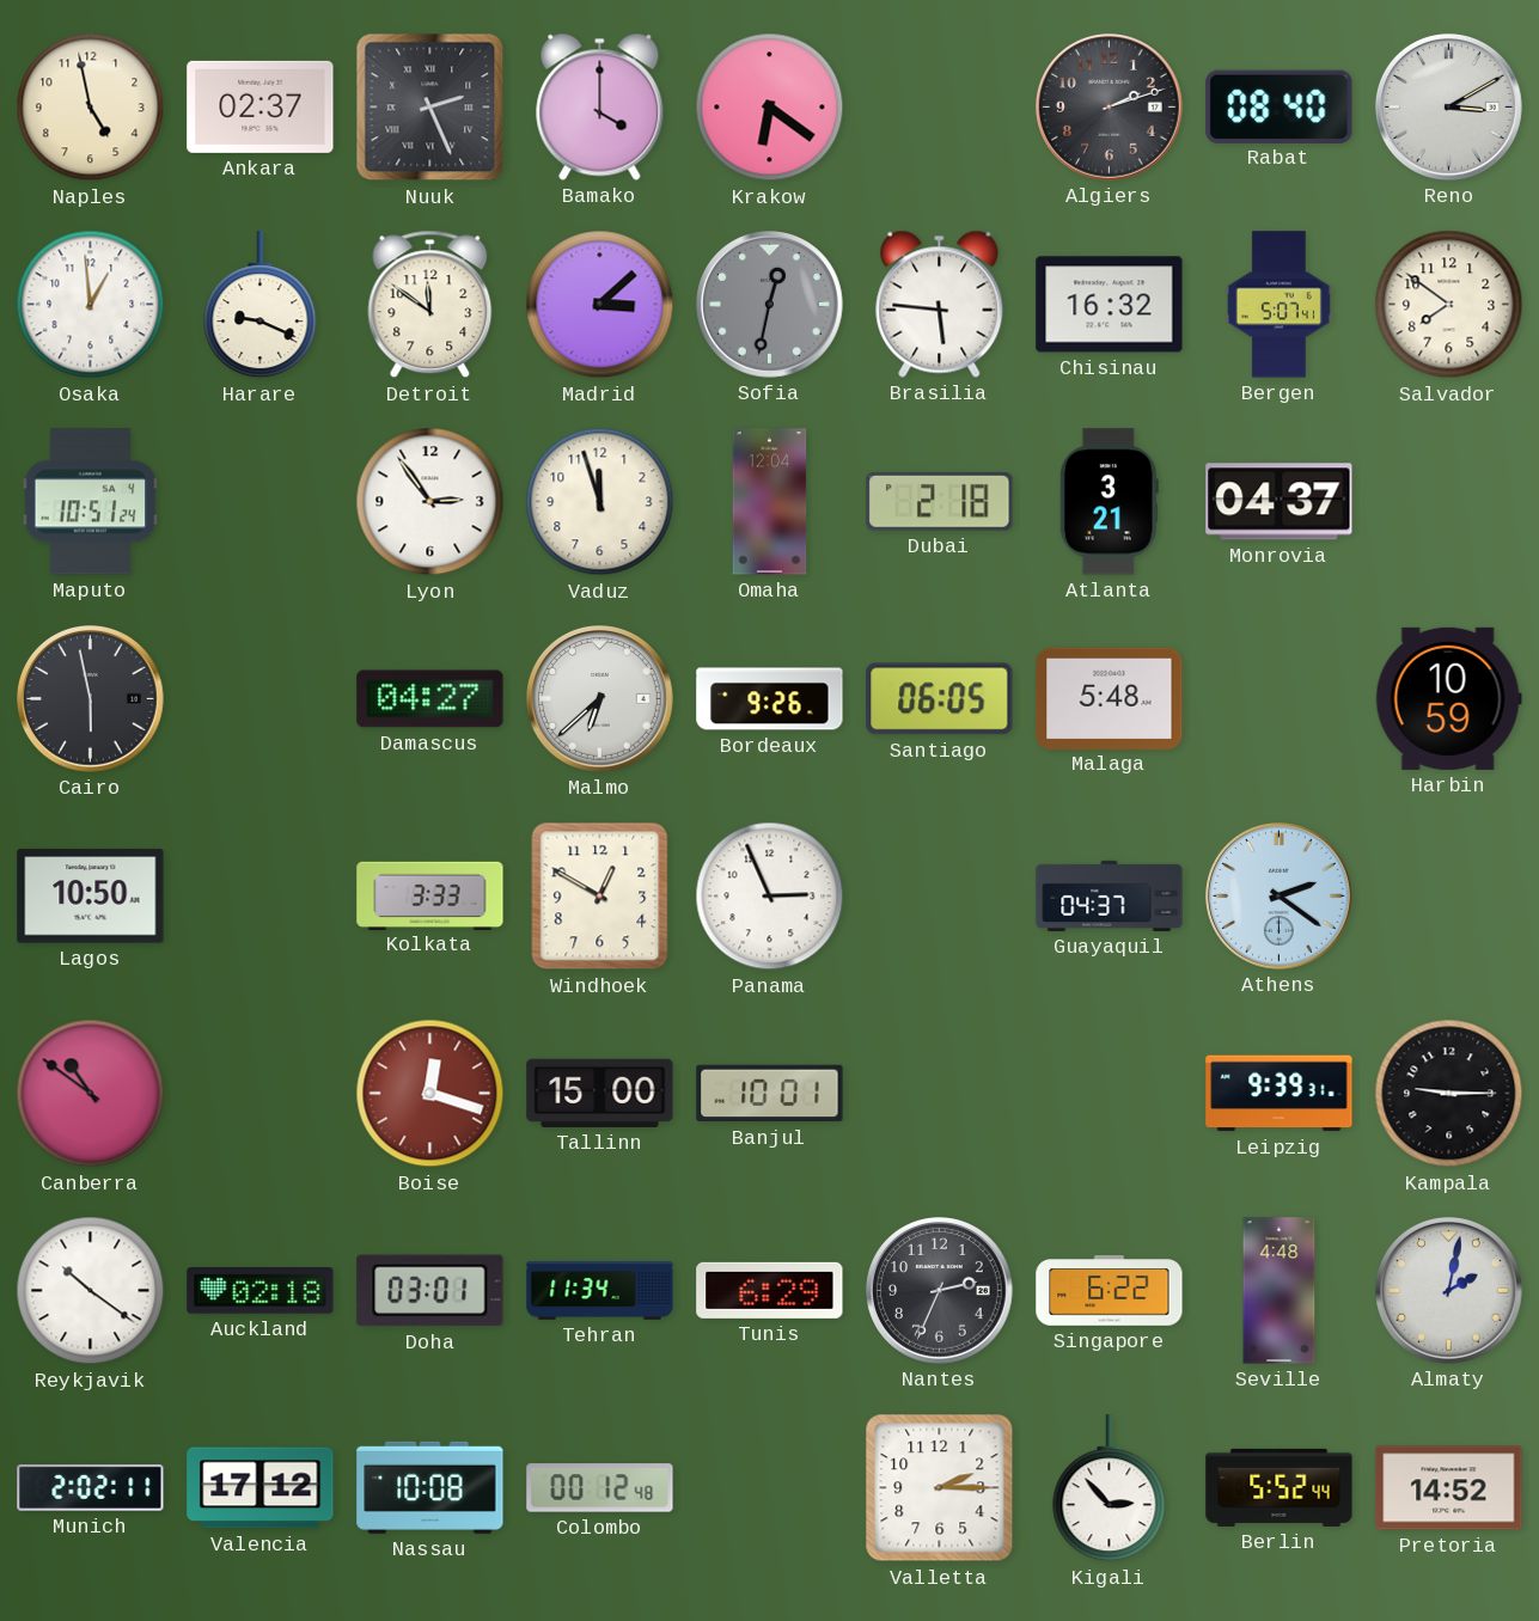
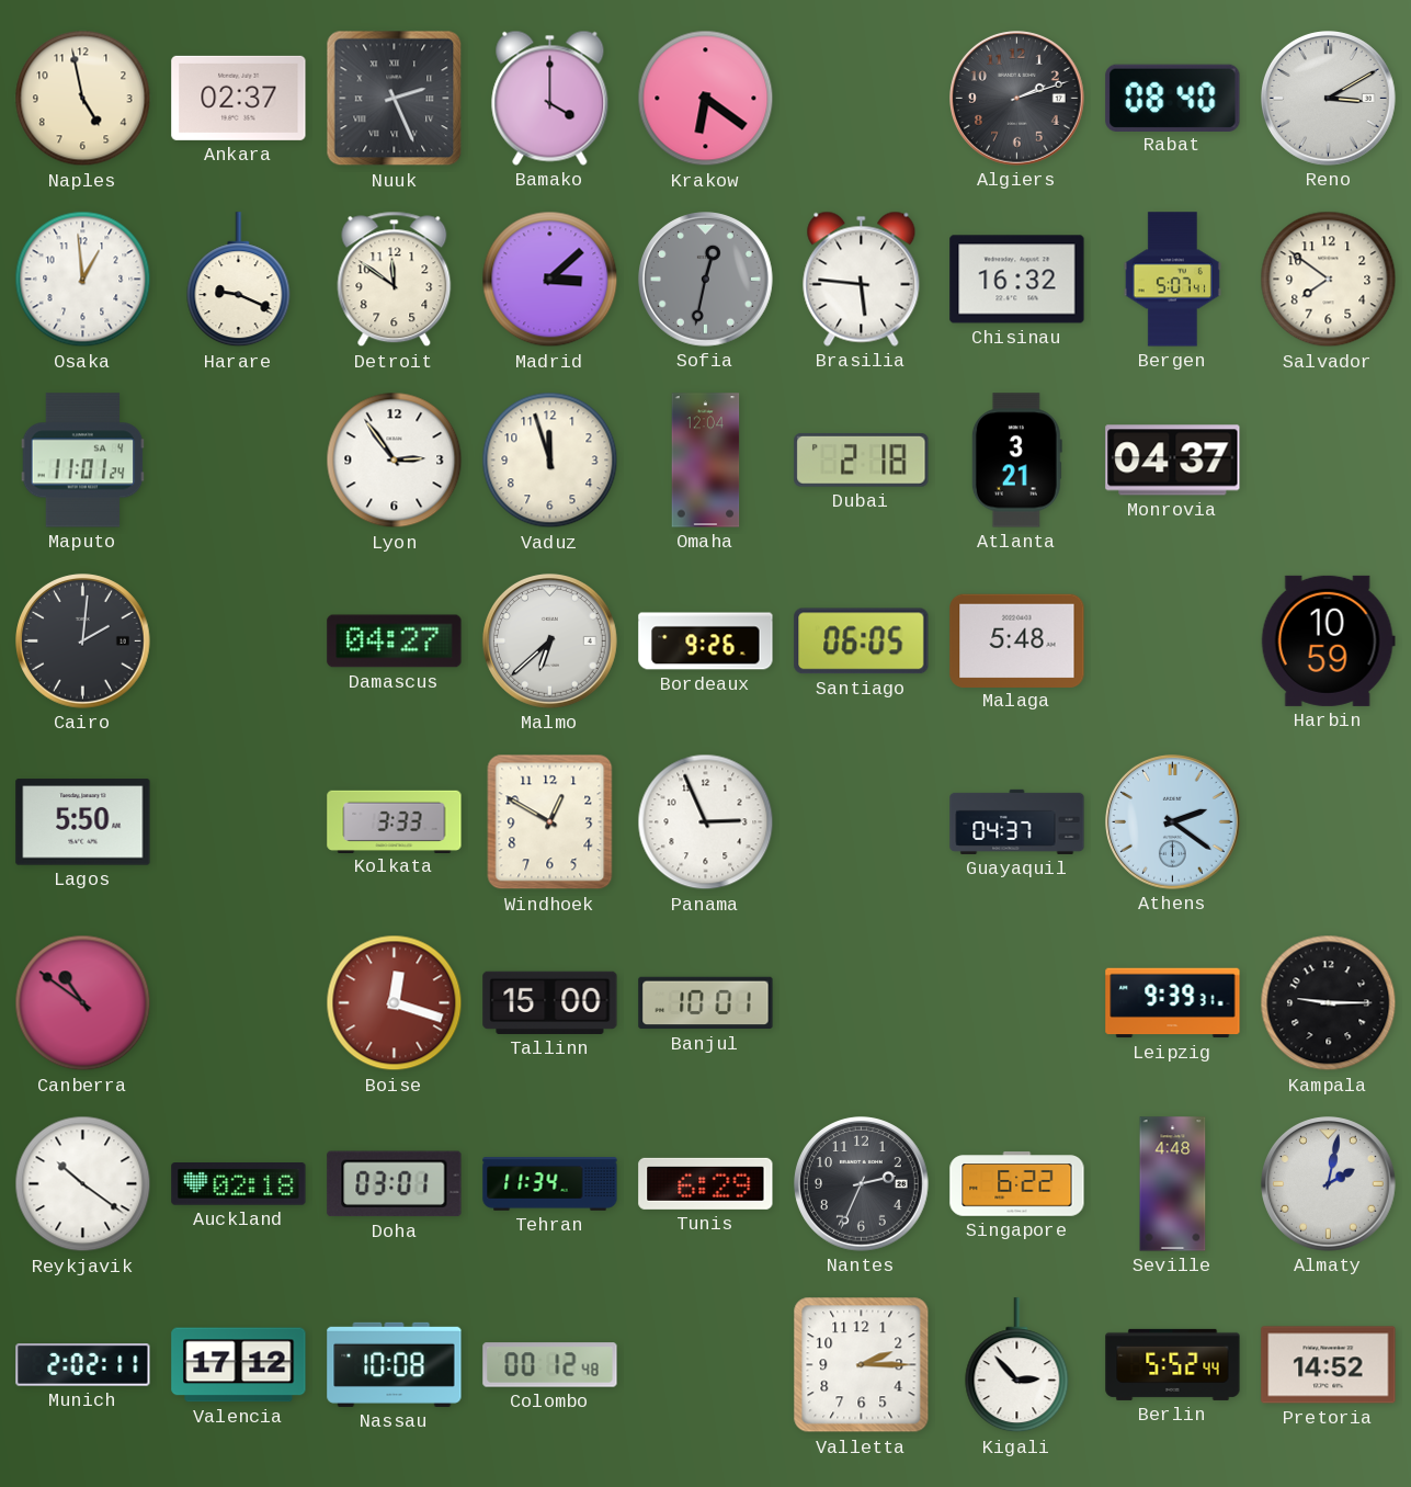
Maputo: 10:51 -> 11:01 (83, 461)
Cairo: 5:58 -> 2:01 (83, 642)
Lagos: 10:50 -> 5:50 (83, 822)
